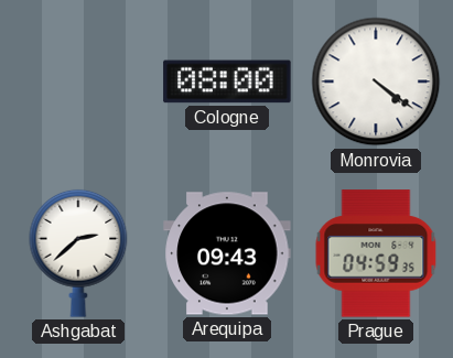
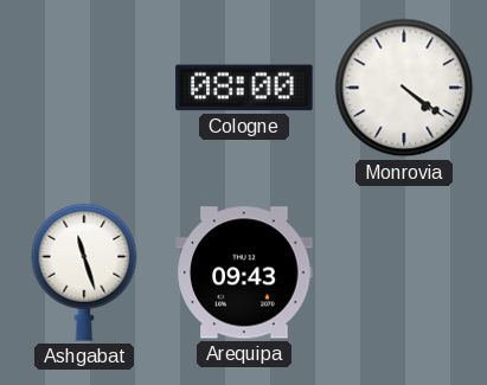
Ashgabat: 2:38 -> 11:27 (84, 272)
Prague: 04:59 -> none (376, 253)
